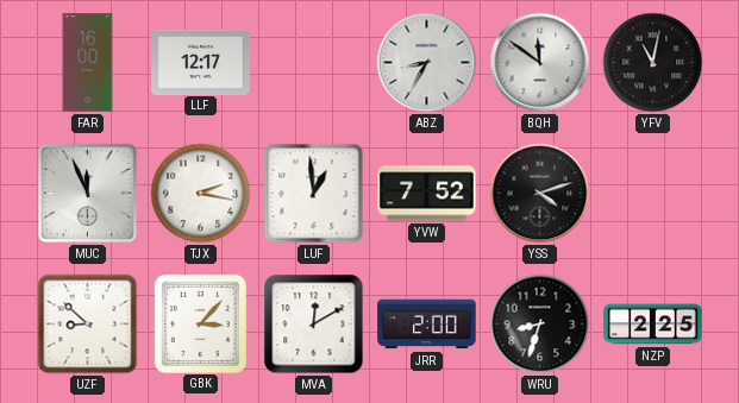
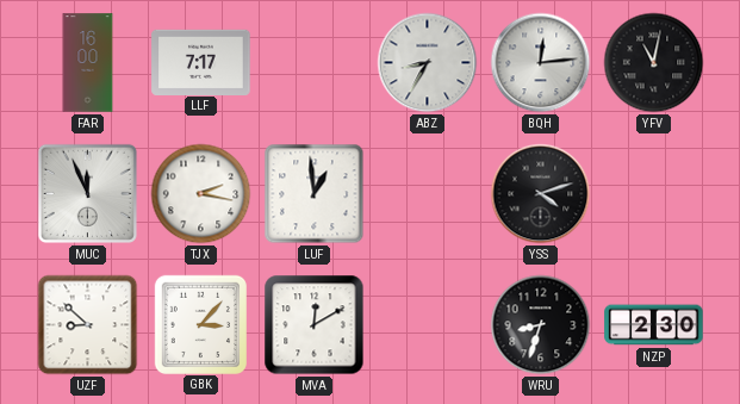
LLF: 12:17 -> 7:17 (201, 62)
BQH: 11:51 -> 12:14 (541, 63)
YVW: 7:52 -> none (427, 194)
JRR: 2:00 -> none (427, 325)
NZP: 2:25 -> 2:30 (654, 325)
